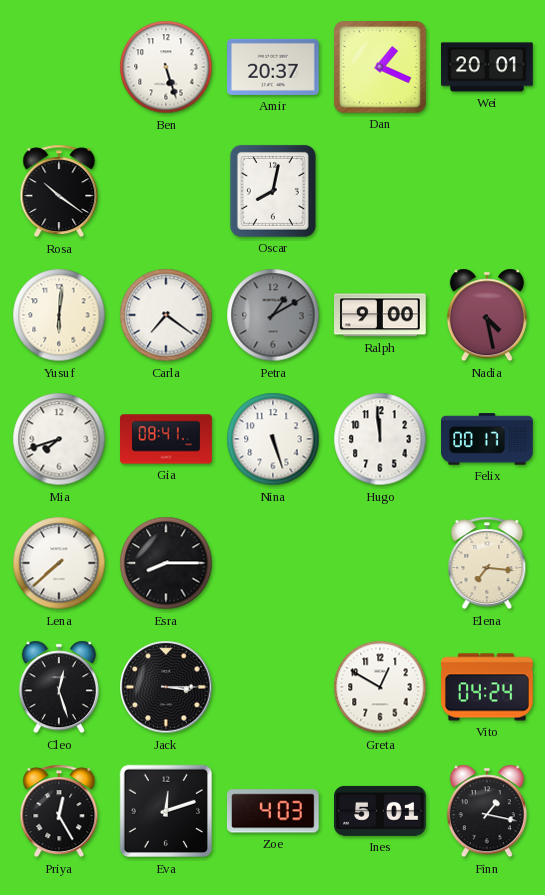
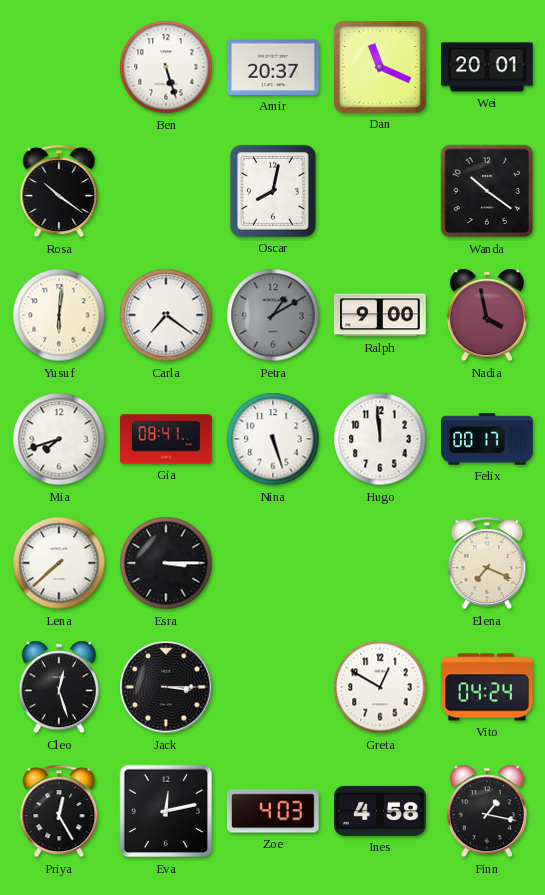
Dan: 1:19 -> 11:19 (381, 68)
Wanda: none -> 10:21 (487, 191)
Nadia: 4:28 -> 3:58 (487, 315)
Esra: 8:15 -> 3:15 (166, 563)
Elena: 7:16 -> 7:19 (487, 563)
Eva: 12:12 -> 12:13 (166, 811)
Ines: 5:01 -> 4:58 (381, 811)
